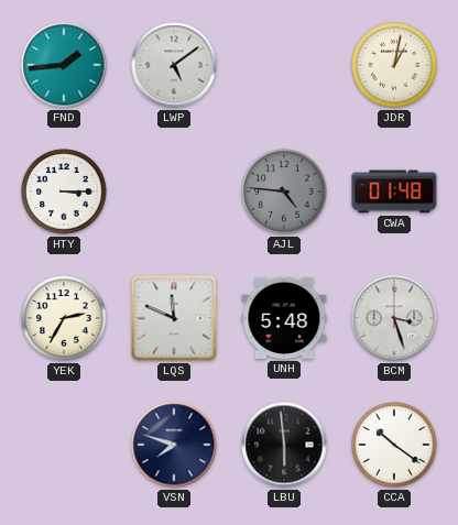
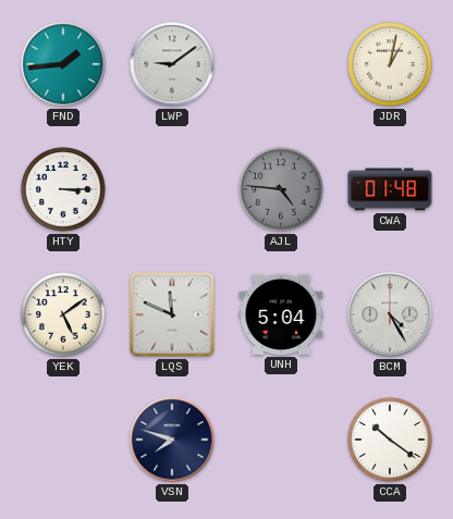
LWP: 5:09 -> 9:09 (172, 64)
YEK: 2:35 -> 5:09 (63, 314)
UNH: 5:48 -> 5:04 (281, 314)
BCM: 3:27 -> 4:25 (390, 314)
LBU: 5:59 -> none (284, 445)
